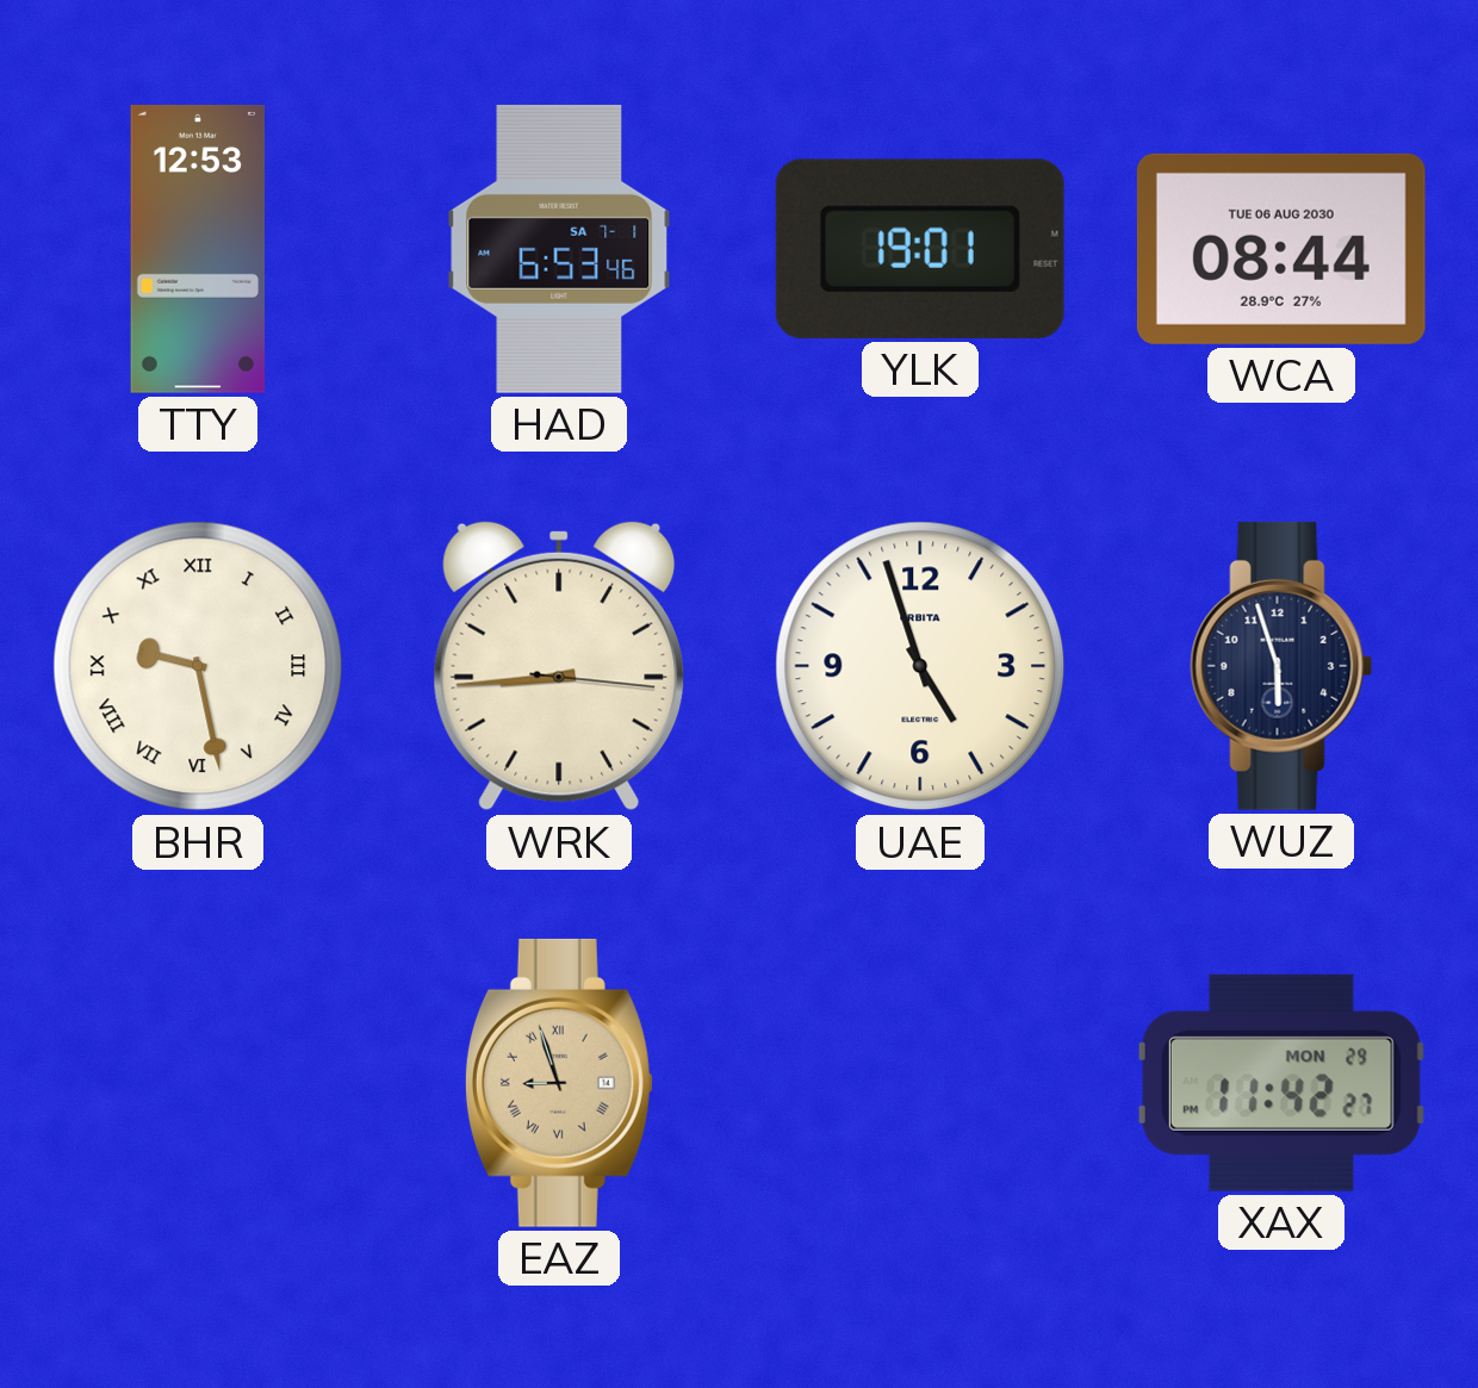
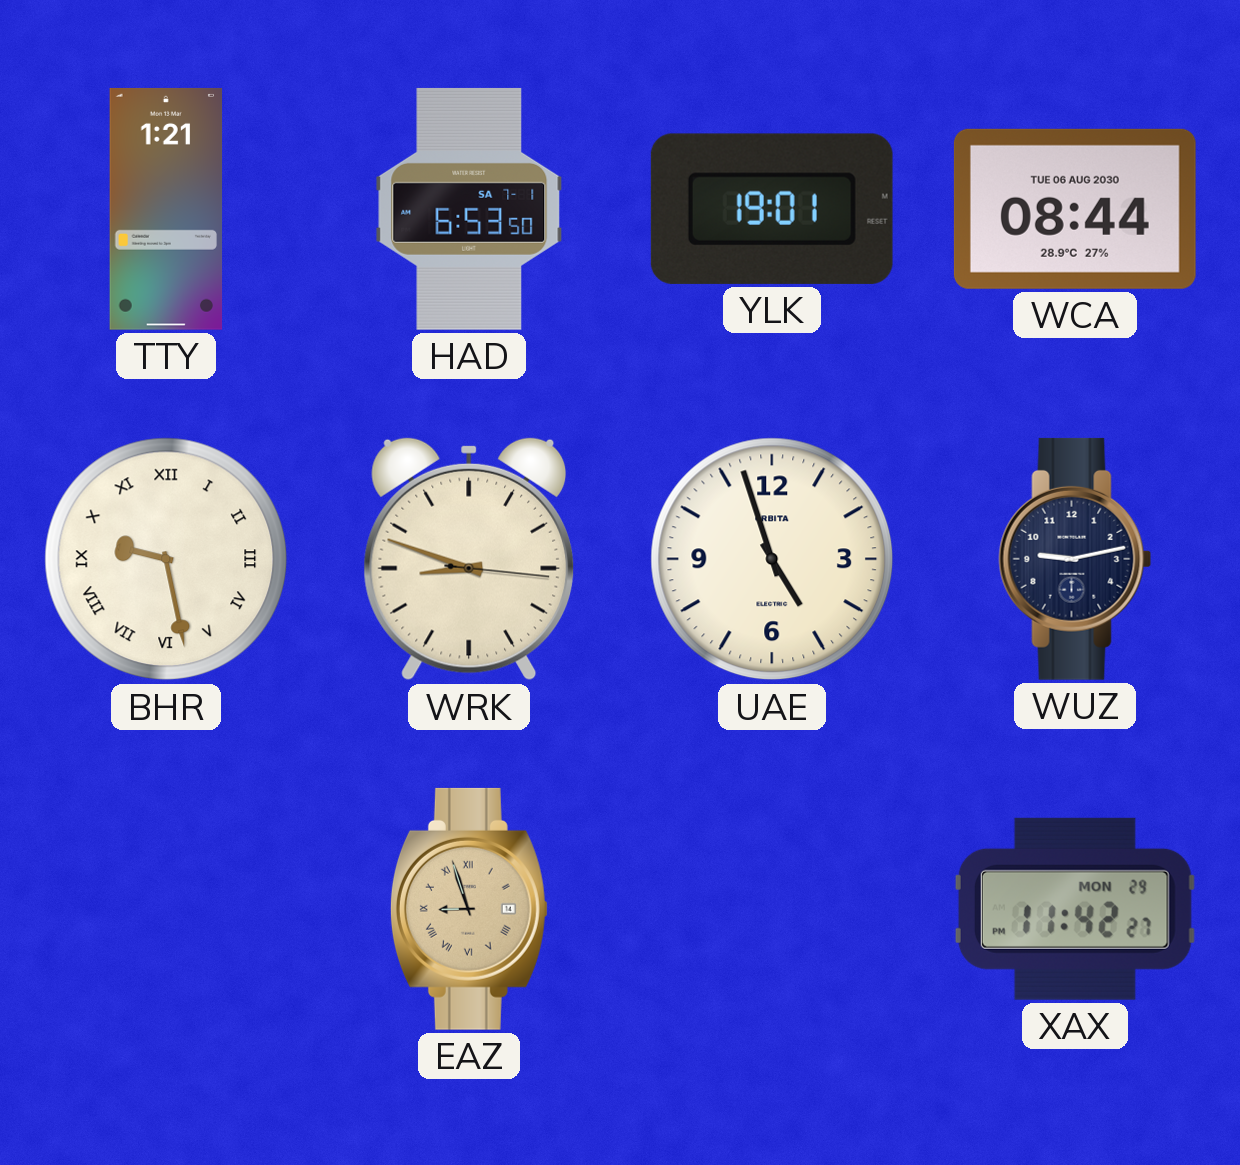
TTY: 12:53 -> 1:21 (166, 209)
HAD: 6:53:46 -> 6:53:50 (469, 209)
WRK: 8:44 -> 8:48 (469, 559)
WUZ: 5:57 -> 9:13 (1075, 559)
